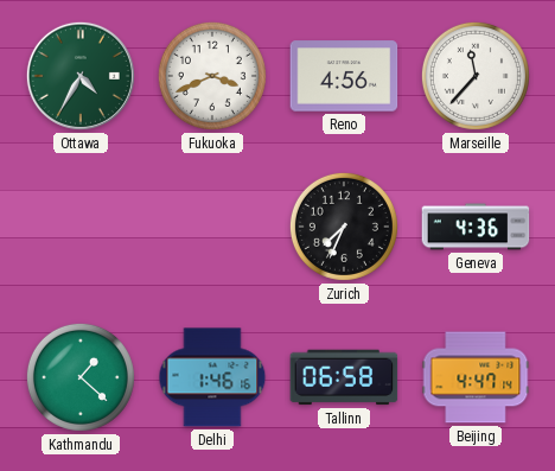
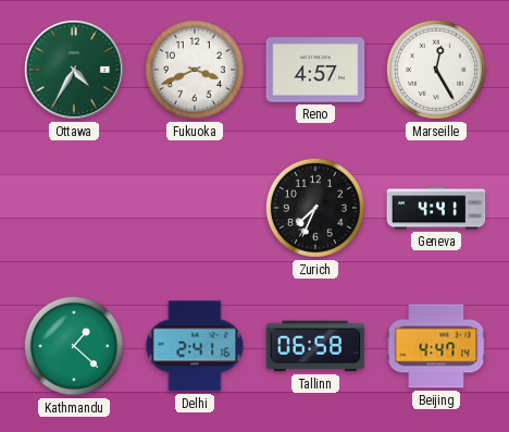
Reno: 4:56 -> 4:57 (315, 70)
Marseille: 11:37 -> 12:25 (436, 70)
Geneva: 4:36 -> 4:41 (436, 208)
Delhi: 1:46 -> 2:41 (195, 346)
